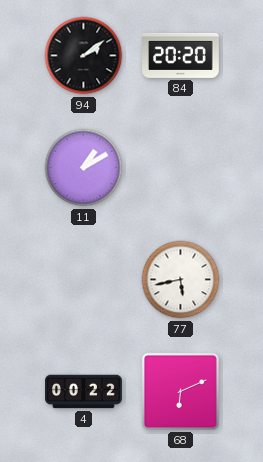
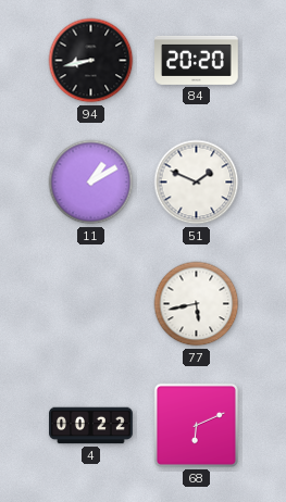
94: 2:09 -> 8:43 (91, 61)
51: none -> 1:49 (197, 183)
